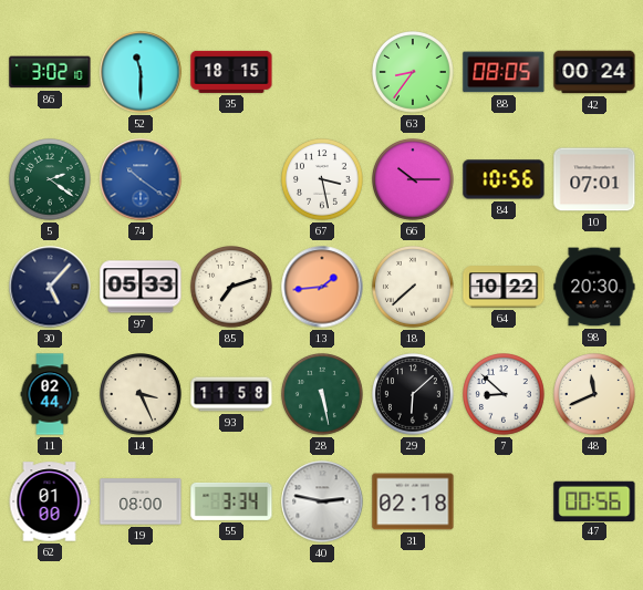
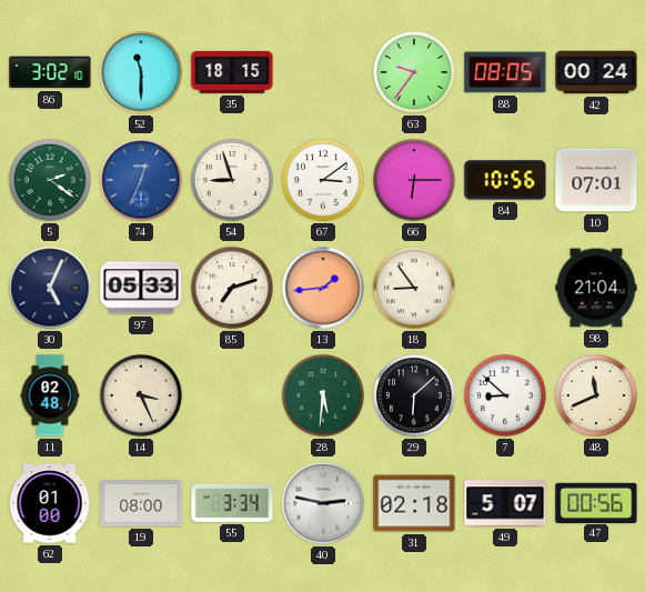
63: 8:36 -> 9:36 (415, 73)
74: 10:21 -> 12:34 (141, 180)
54: none -> 8:57 (233, 181)
67: 3:28 -> 3:09 (324, 181)
66: 10:15 -> 6:15 (415, 181)
30: 5:07 -> 5:04 (50, 288)
18: 7:38 -> 8:54 (415, 289)
64: 10:22 -> none (504, 287)
98: 20:30 -> 21:04 (596, 288)
11: 02:44 -> 02:48 (50, 395)
93: 11:58 -> none (231, 394)
28: 5:28 -> 5:31 (324, 397)
49: none -> 5:07 (505, 503)
